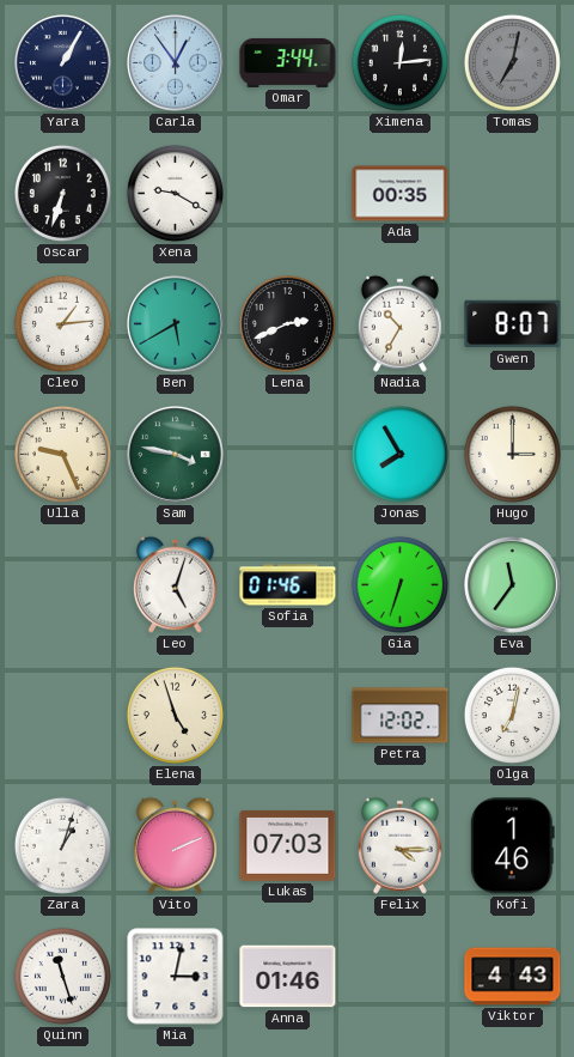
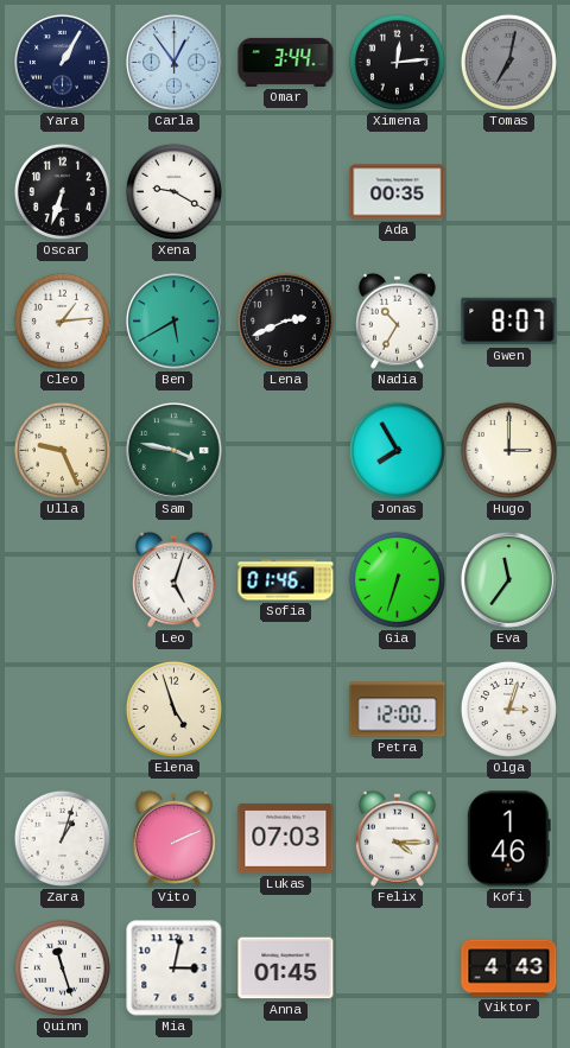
Petra: 12:02 -> 12:00 (398, 710)
Olga: 7:02 -> 3:03 (508, 709)
Anna: 01:46 -> 01:45 (286, 968)
